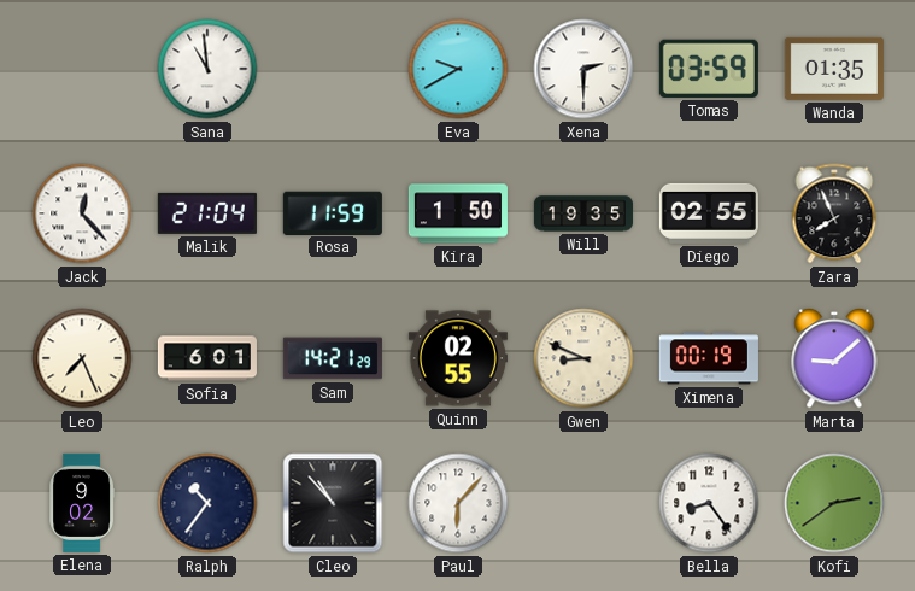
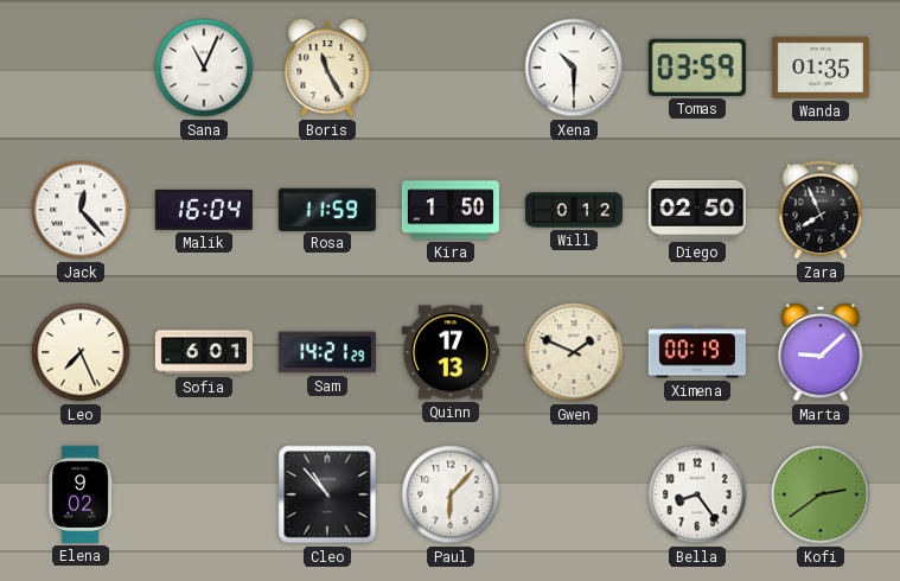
Sana: 10:59 -> 11:04 (204, 68)
Boris: none -> 11:25 (327, 68)
Eva: 9:40 -> none (458, 69)
Xena: 2:30 -> 10:30 (574, 68)
Malik: 21:04 -> 16:04 (204, 210)
Will: 19:35 -> 0:12 (574, 210)
Diego: 02:55 -> 02:50 (697, 210)
Quinn: 02:55 -> 17:13 (451, 352)
Gwen: 8:49 -> 1:49 (574, 352)
Ralph: 10:36 -> none (207, 503)
